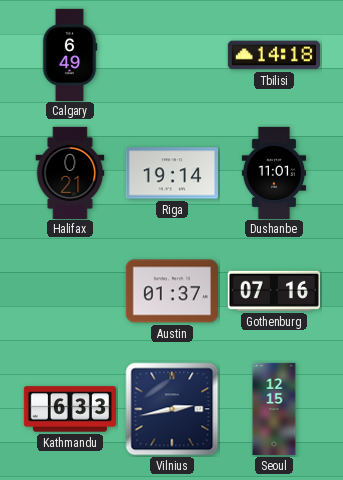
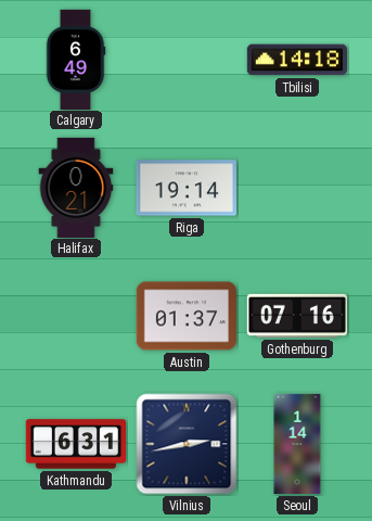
Dushanbe: 11:01 -> none (274, 172)
Kathmandu: 6:33 -> 6:31 (75, 444)
Seoul: 12:15 -> 1:14 (297, 444)
